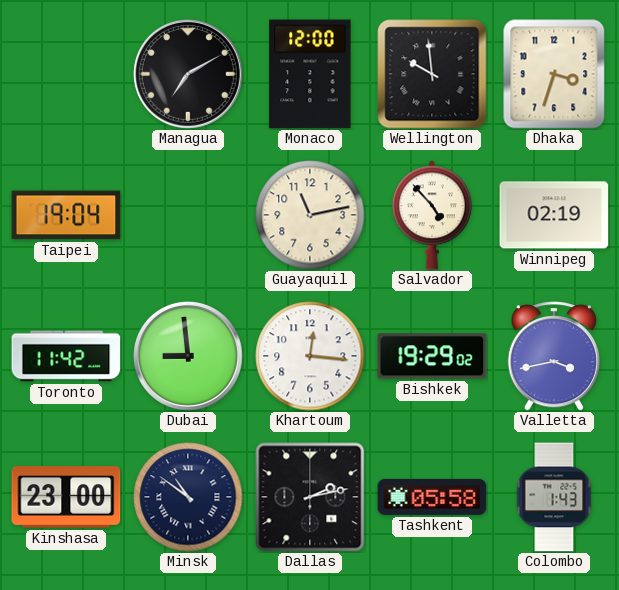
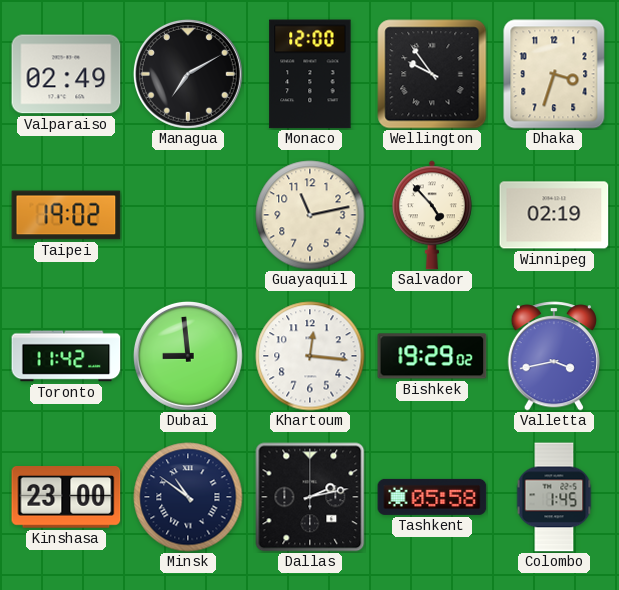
Valparaiso: none -> 02:49 (66, 74)
Wellington: 9:59 -> 9:54 (432, 74)
Taipei: 19:04 -> 19:02 (66, 215)
Colombo: 1:43 -> 1:45 (554, 497)
